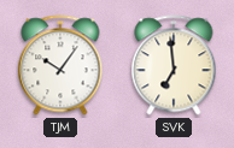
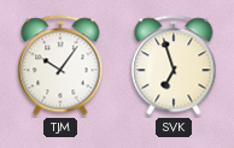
SVK: 6:59 -> 6:57 (174, 65)
